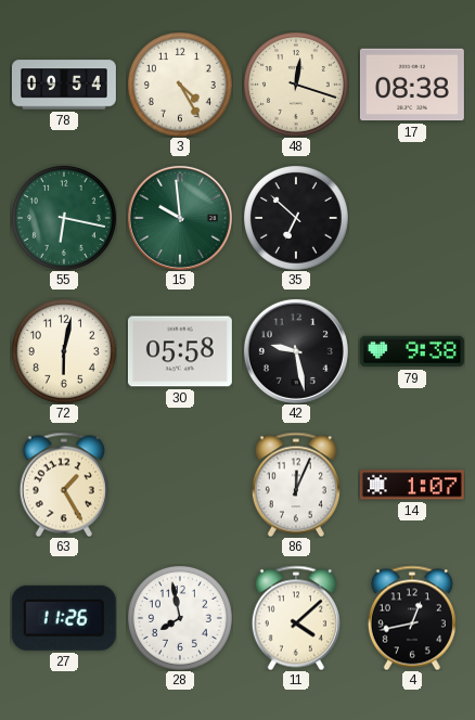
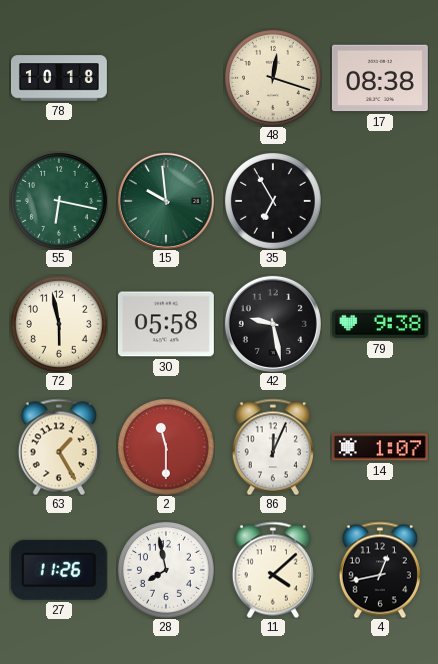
78: 09:54 -> 10:18 (59, 78)
3: 4:25 -> none (180, 85)
35: 6:52 -> 6:55 (273, 201)
72: 6:02 -> 5:58 (59, 324)
2: none -> 11:30 (166, 447)
